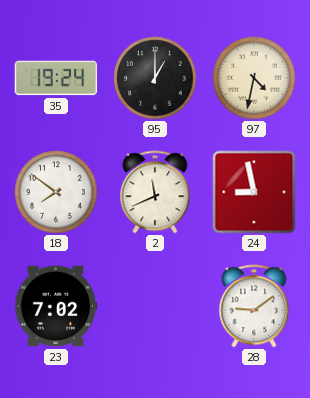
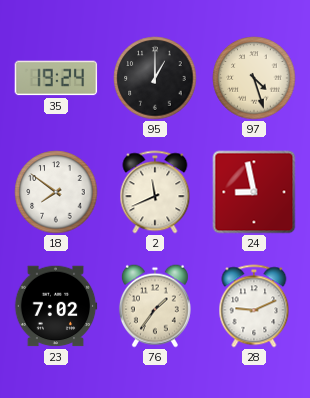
97: 4:32 -> 4:27 (254, 78)
76: none -> 1:36 (155, 306)
28: 9:09 -> 9:11 (254, 306)
